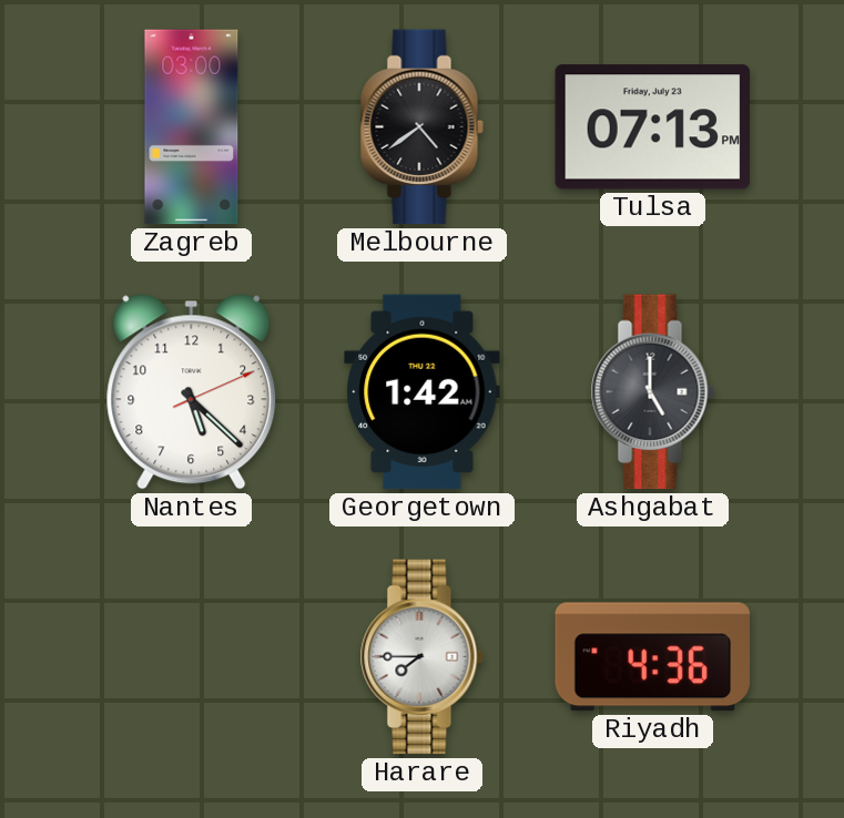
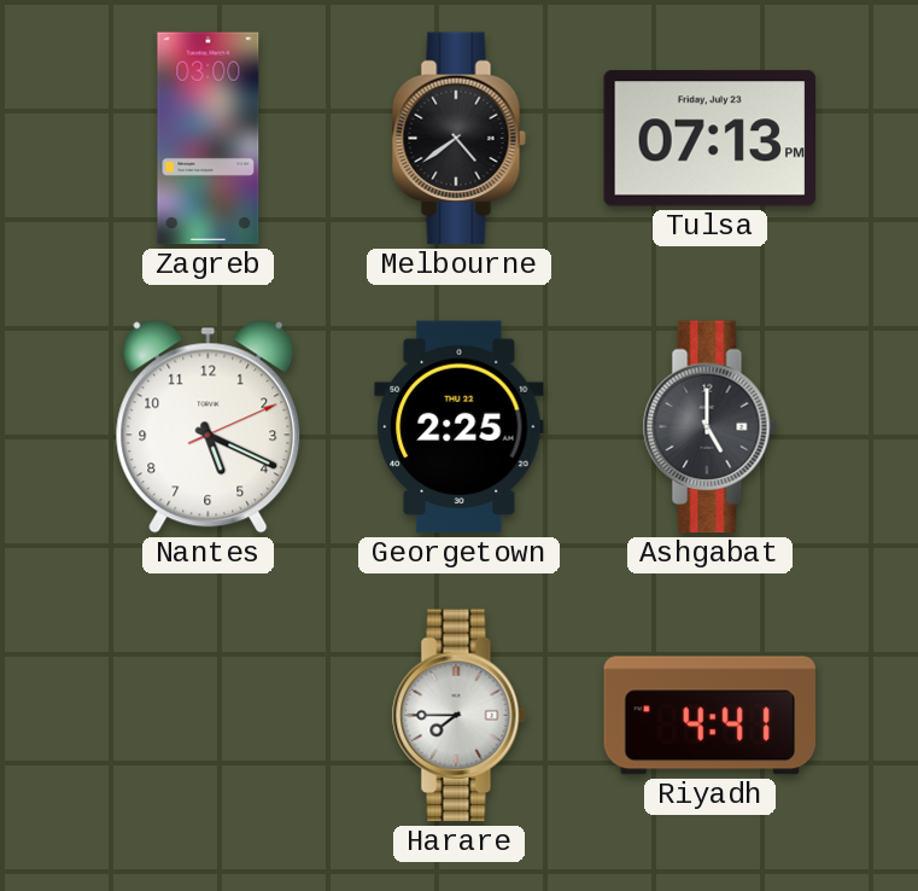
Nantes: 5:22 -> 5:19 (209, 427)
Georgetown: 1:42 -> 2:25 (460, 427)
Riyadh: 4:36 -> 4:41 (711, 716)
